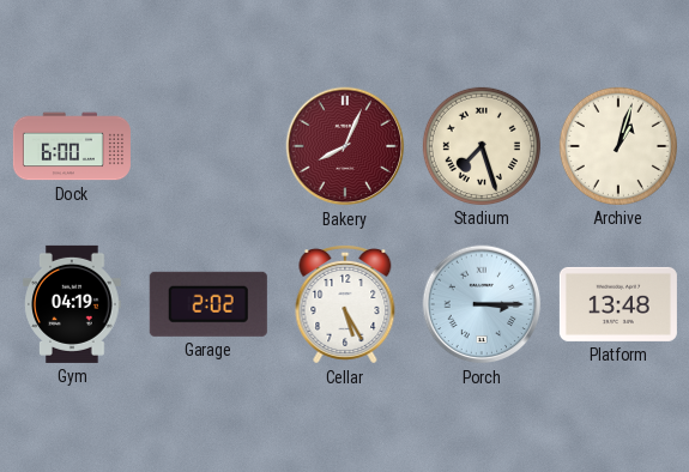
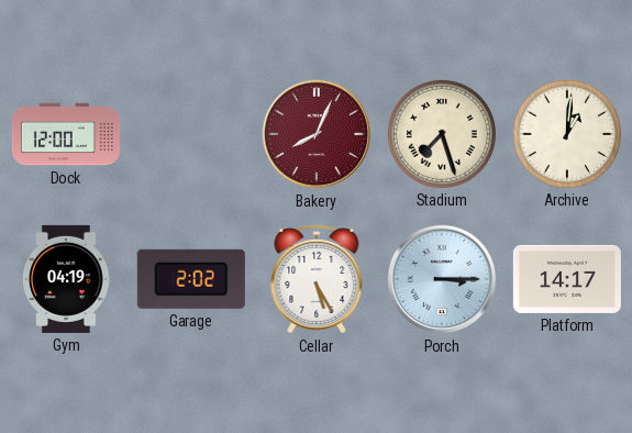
Dock: 6:00 -> 12:00 (66, 134)
Archive: 1:03 -> 1:01 (567, 134)
Platform: 13:48 -> 14:17 (567, 279)
